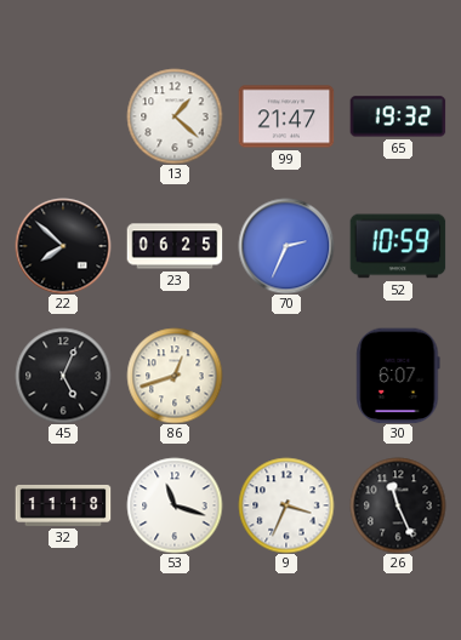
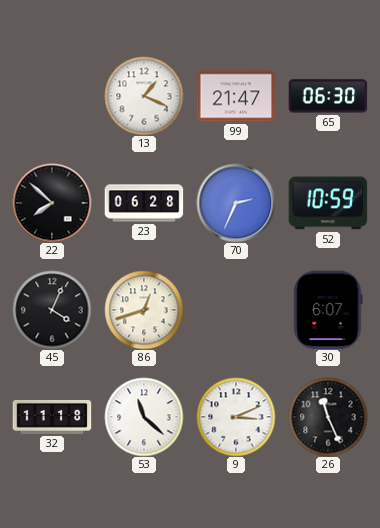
13: 1:22 -> 1:19 (144, 96)
65: 19:32 -> 06:30 (328, 96)
23: 06:25 -> 06:28 (144, 203)
45: 5:04 -> 4:04 (52, 310)
53: 11:18 -> 11:22 (144, 417)
9: 3:34 -> 3:11 (236, 417)
